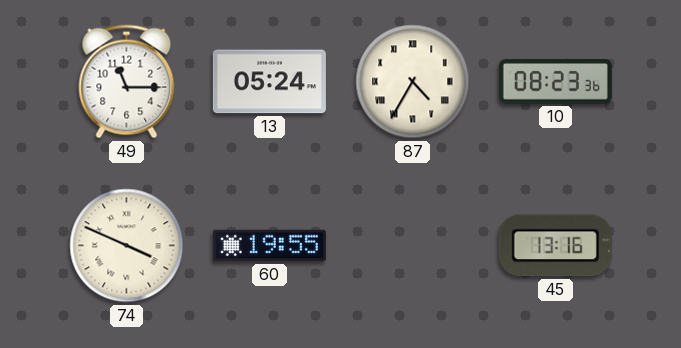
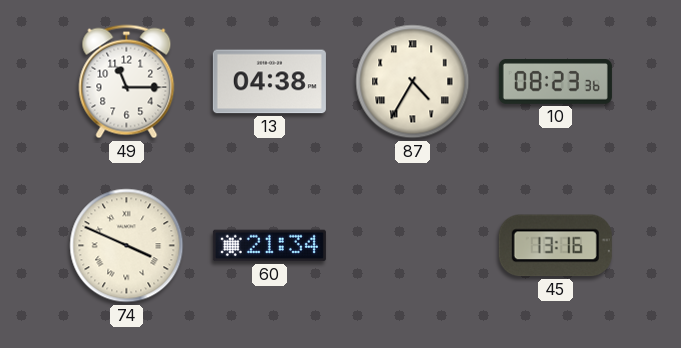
13: 05:24 -> 04:38 (269, 82)
60: 19:55 -> 21:34 (269, 246)
